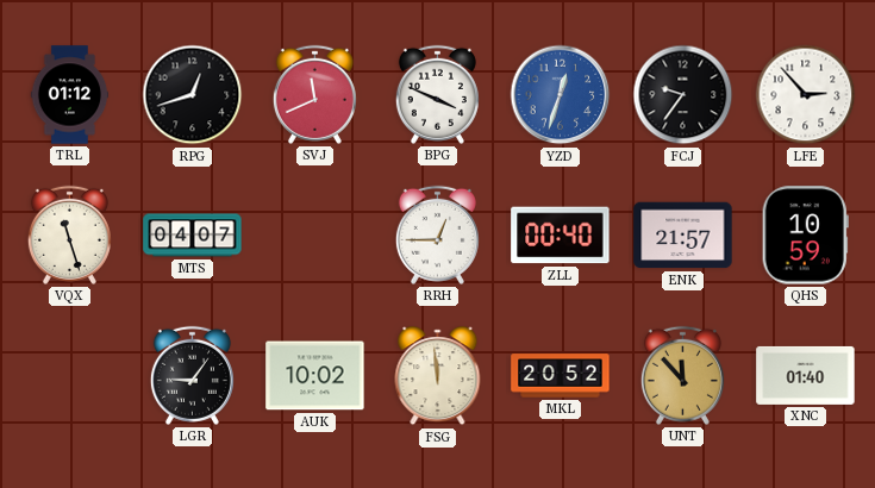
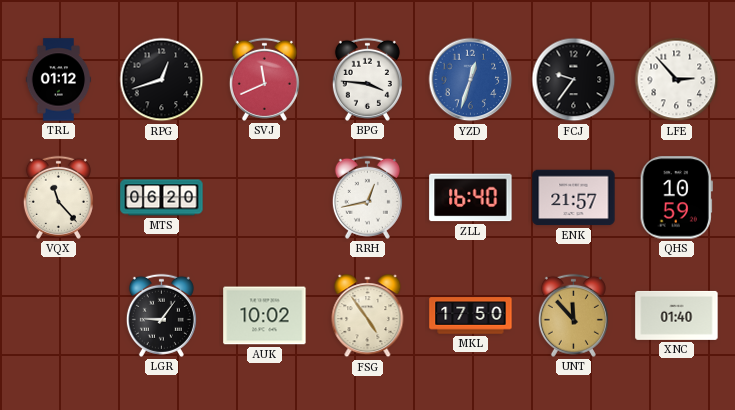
BPG: 3:49 -> 3:46 (367, 79)
VQX: 11:27 -> 11:23 (58, 197)
MTS: 04:07 -> 06:20 (162, 198)
RRH: 12:45 -> 12:43 (367, 197)
ZLL: 00:40 -> 16:40 (471, 198)
FSG: 11:59 -> 4:54 (368, 316)
MKL: 20:52 -> 17:50 (471, 316)
